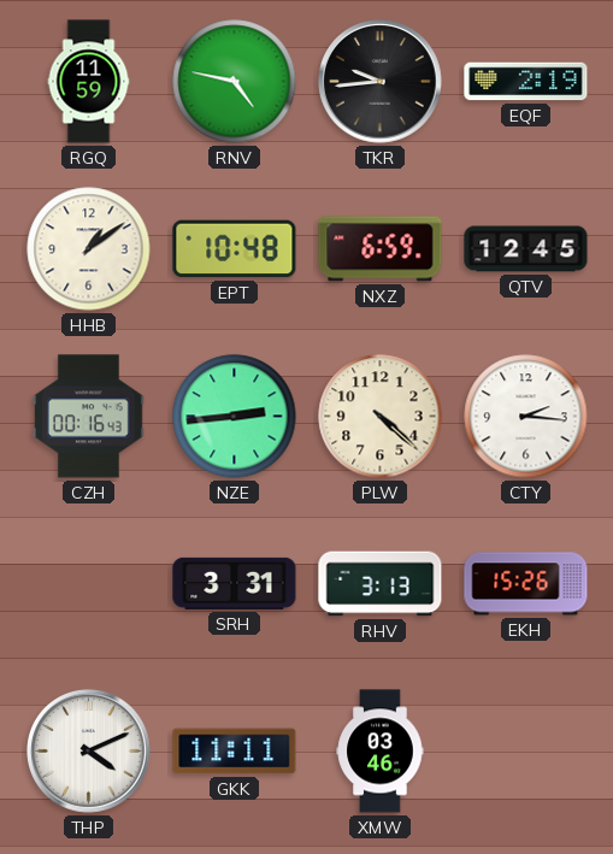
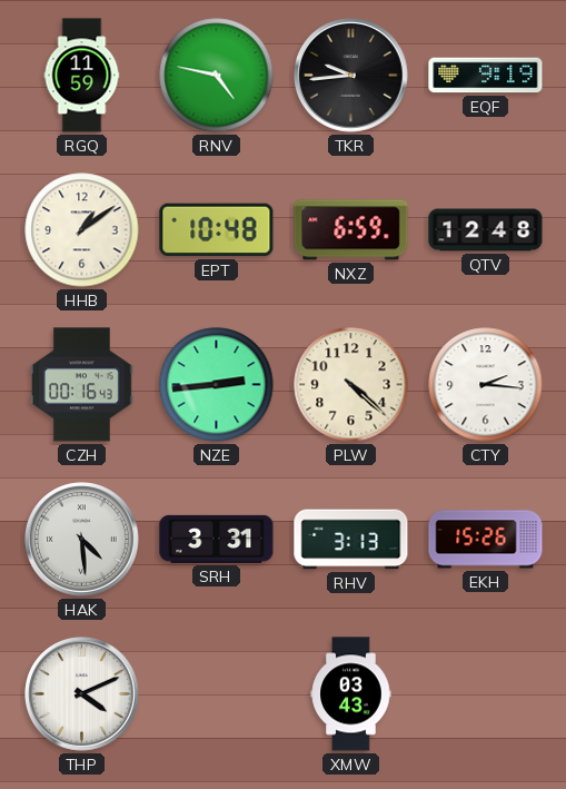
EQF: 2:19 -> 9:19 (486, 76)
QTV: 12:45 -> 12:48 (486, 230)
HAK: none -> 4:29 (82, 540)
GKK: 11:11 -> none (235, 752)
XMW: 03:46 -> 03:43 (351, 694)
